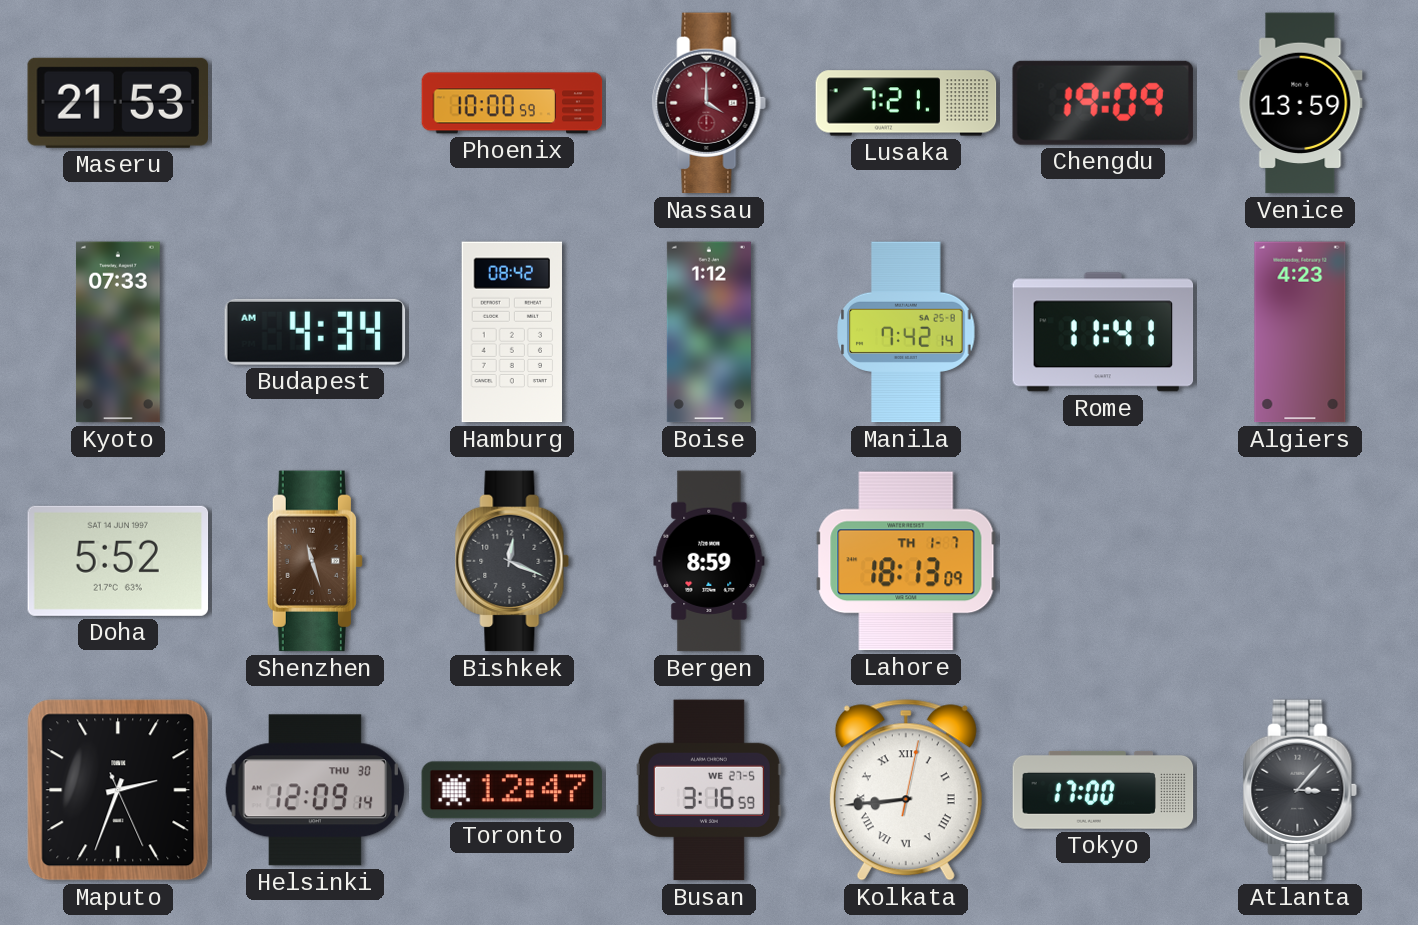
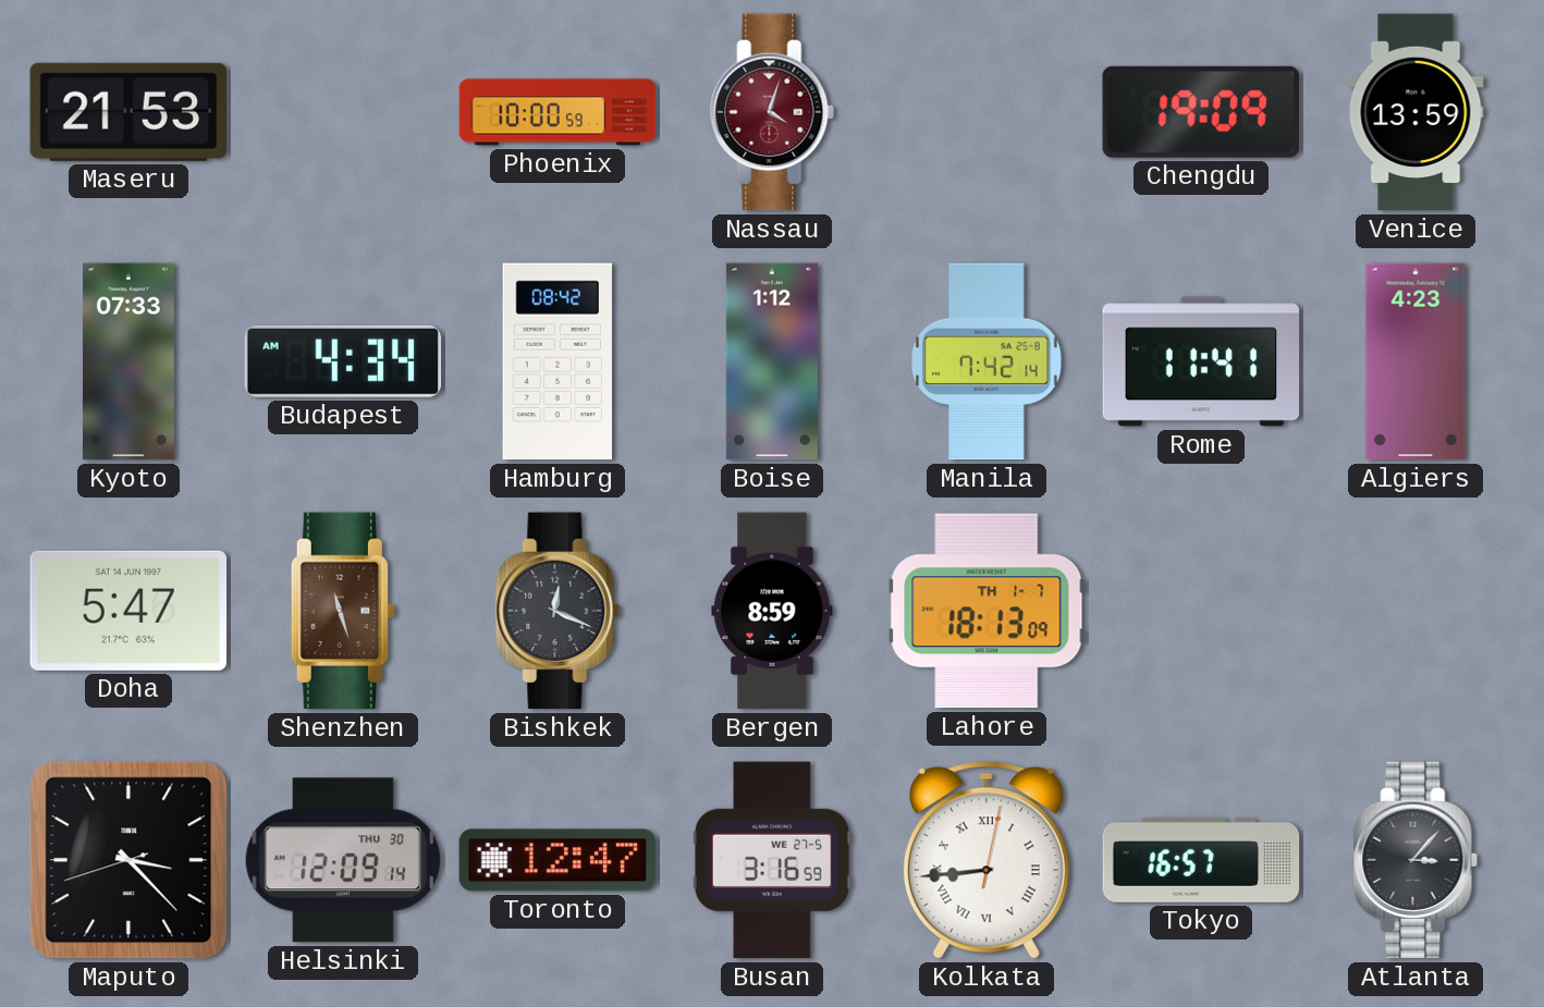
Nassau: 4:00 -> 4:03 (772, 112)
Lusaka: 7:21 -> none (906, 103)
Doha: 5:52 -> 5:47 (128, 611)
Maputo: 2:33 -> 3:22 (128, 860)
Tokyo: 17:00 -> 16:57 (1201, 860)
